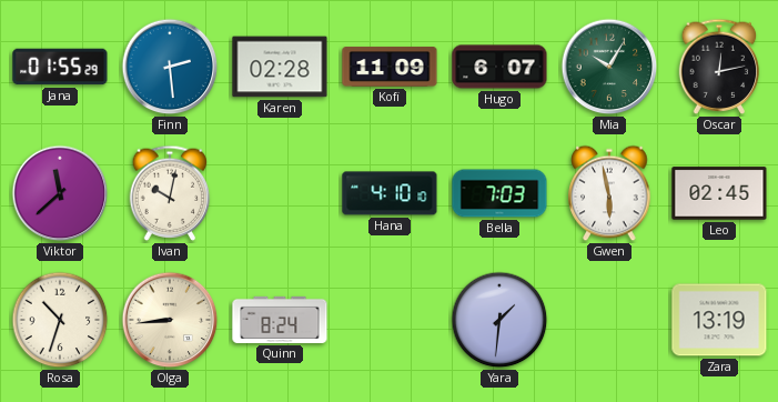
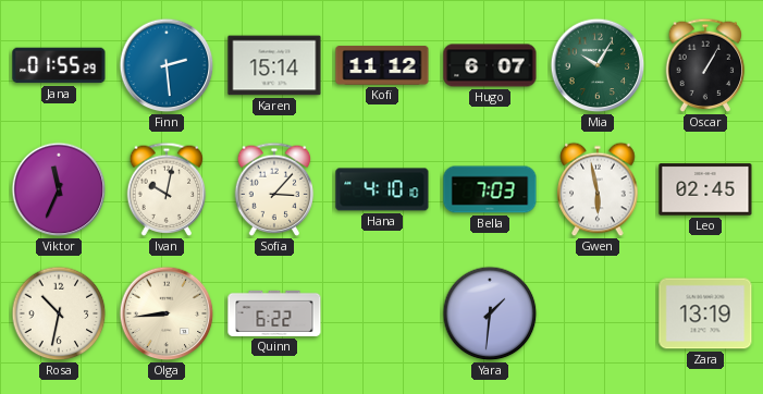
Karen: 02:28 -> 15:14 (274, 65)
Kofi: 11:09 -> 11:12 (382, 65)
Oscar: 12:13 -> 1:05 (705, 65)
Viktor: 11:38 -> 11:34 (59, 189)
Sofia: none -> 3:07 (274, 189)
Rosa: 10:33 -> 10:32 (59, 313)
Quinn: 8:24 -> 6:22 (274, 313)
